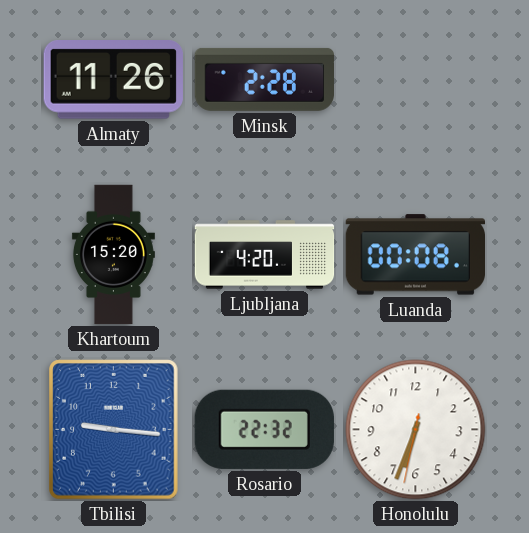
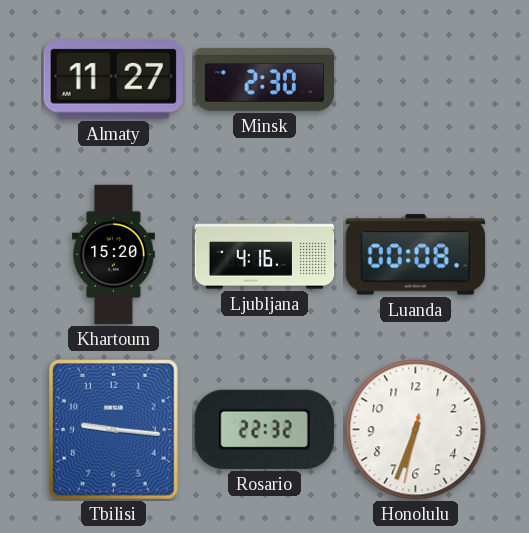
Almaty: 11:26 -> 11:27 (113, 80)
Minsk: 2:28 -> 2:30 (264, 79)
Ljubljana: 4:20 -> 4:16 (265, 255)
